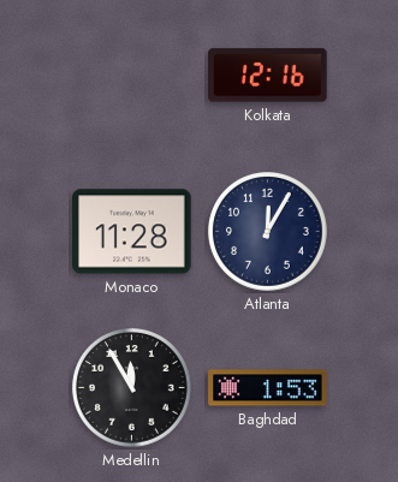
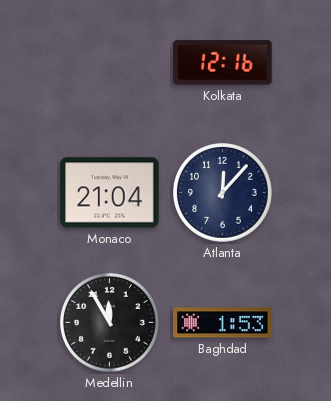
Monaco: 11:28 -> 21:04 (110, 193)
Atlanta: 12:05 -> 12:07 (223, 193)
